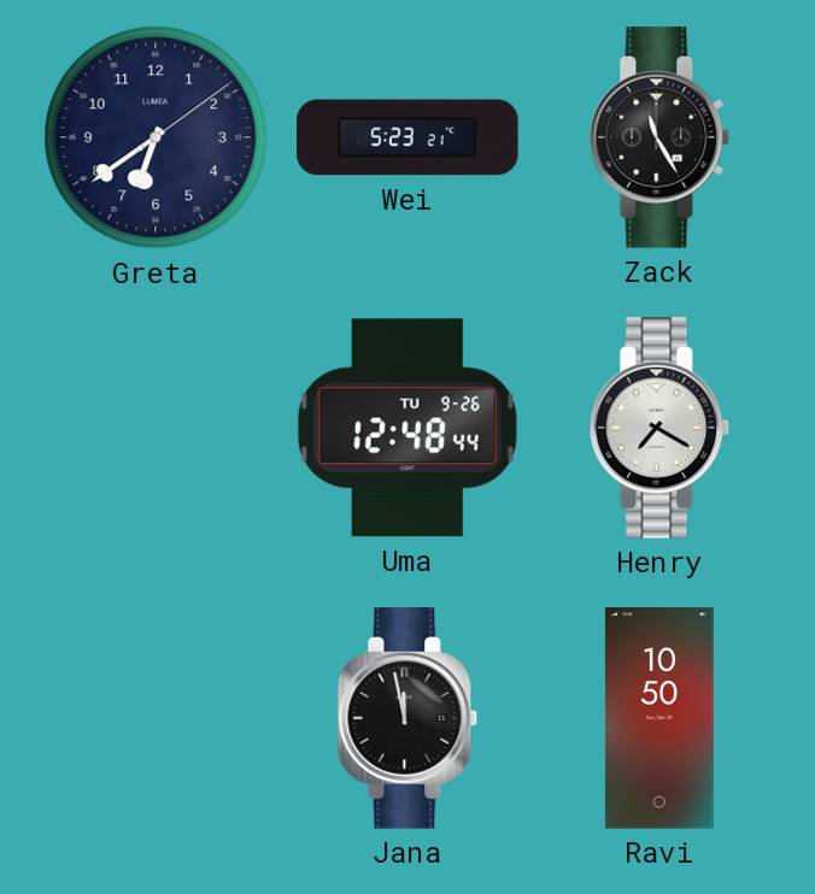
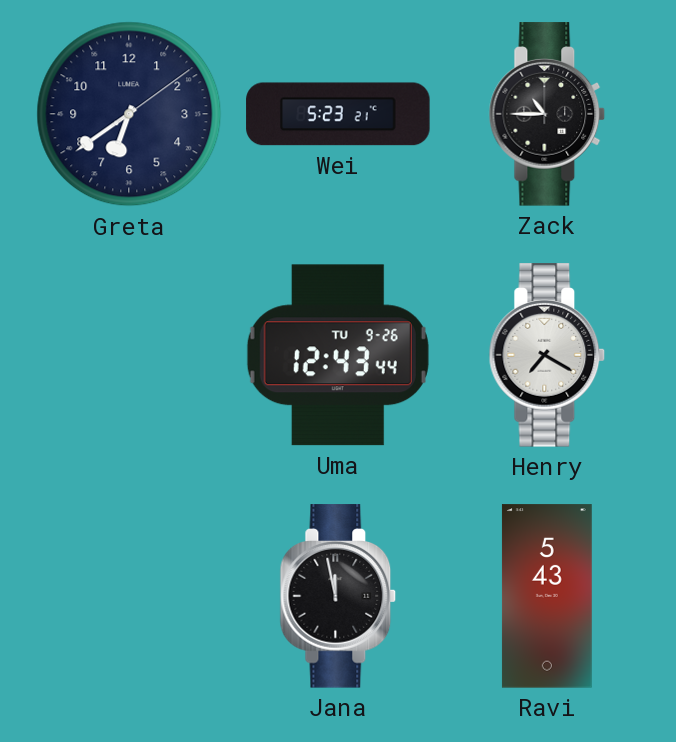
Zack: 11:25 -> 10:45 (547, 114)
Uma: 12:48 -> 12:43 (338, 355)
Ravi: 10:50 -> 5:43 (547, 596)
